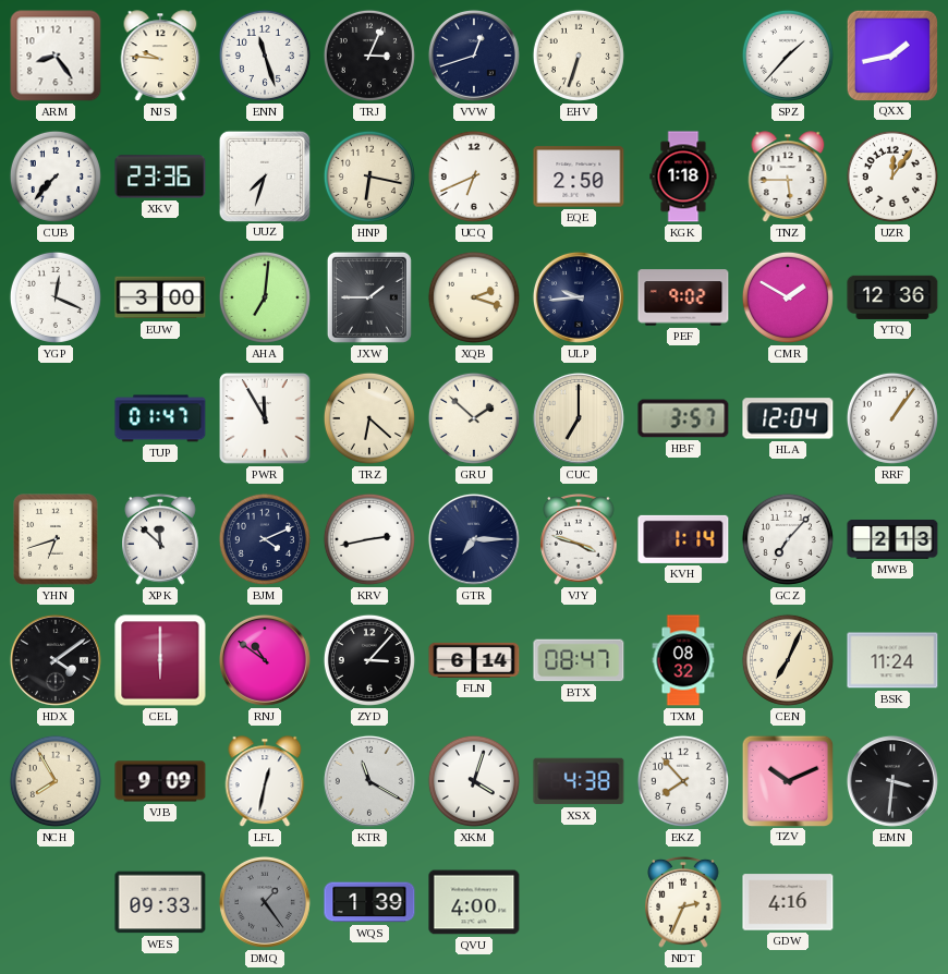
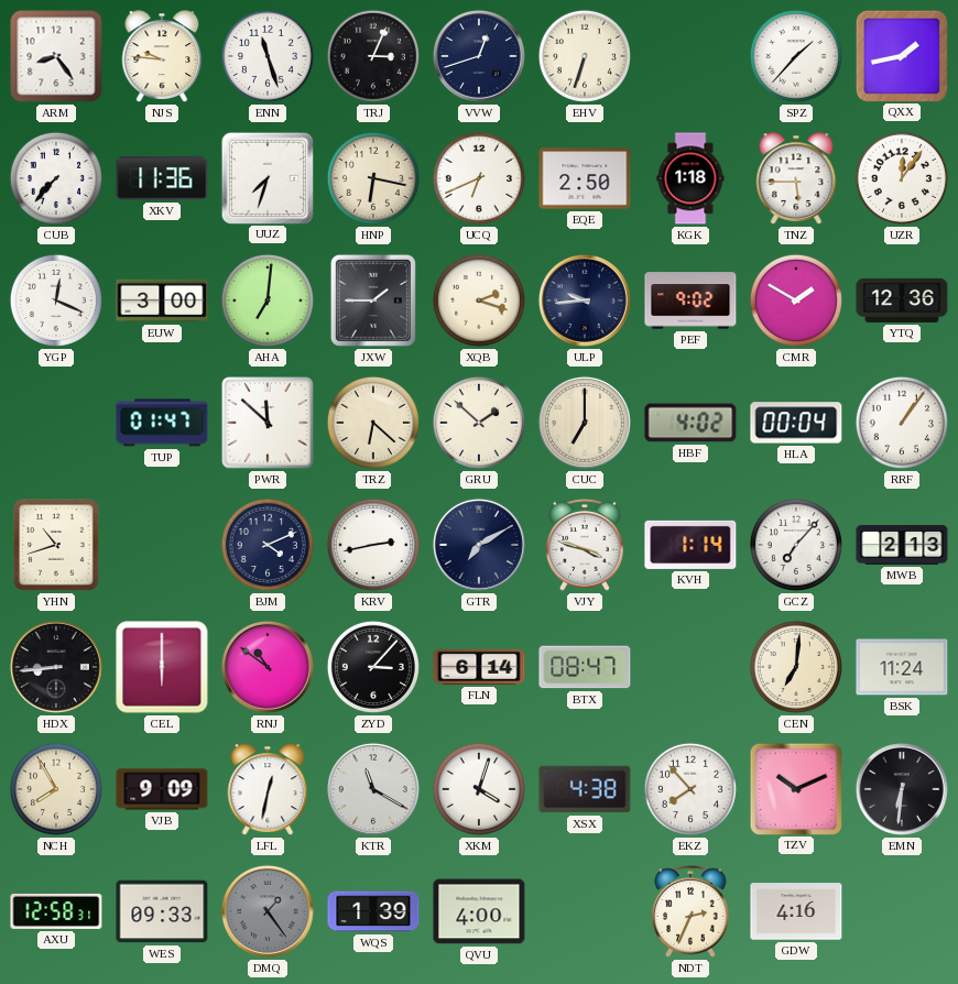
XKV: 23:36 -> 11:36 (162, 178)
PWR: 11:55 -> 11:52 (268, 423)
HBF: 3:57 -> 4:02 (690, 423)
HLA: 12:04 -> 00:04 (796, 423)
YHN: 6:42 -> 10:42 (56, 545)
XPK: 11:52 -> none (160, 540)
GTR: 7:15 -> 7:10 (479, 545)
HDX: 4:09 -> 8:44 (56, 667)
TXM: 08:32 -> none (683, 660)
CEN: 7:04 -> 7:01 (796, 667)
EMN: 3:31 -> 6:31 (902, 789)
AXU: none -> 12:58 (56, 911)
